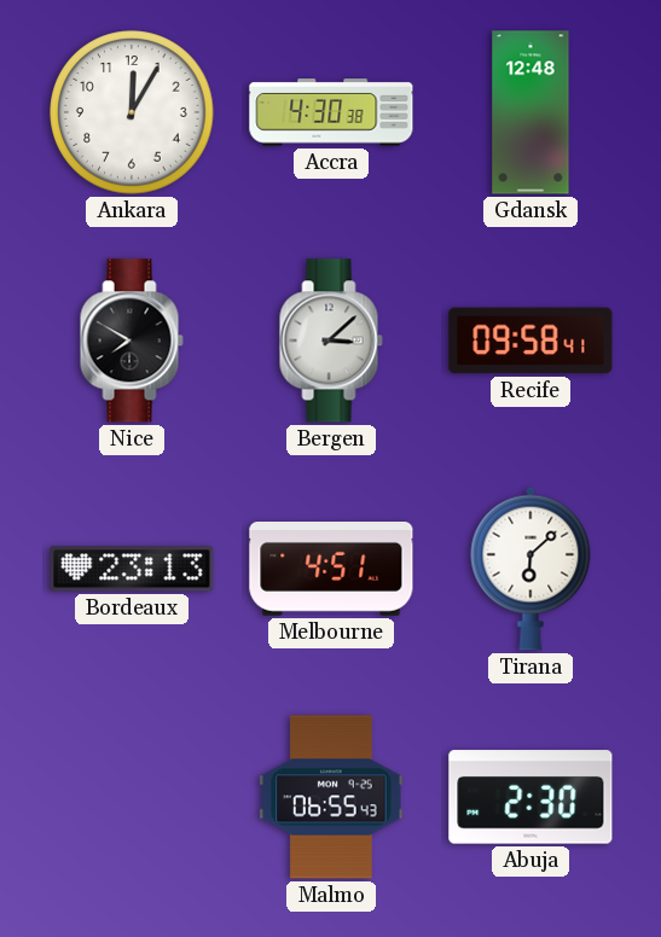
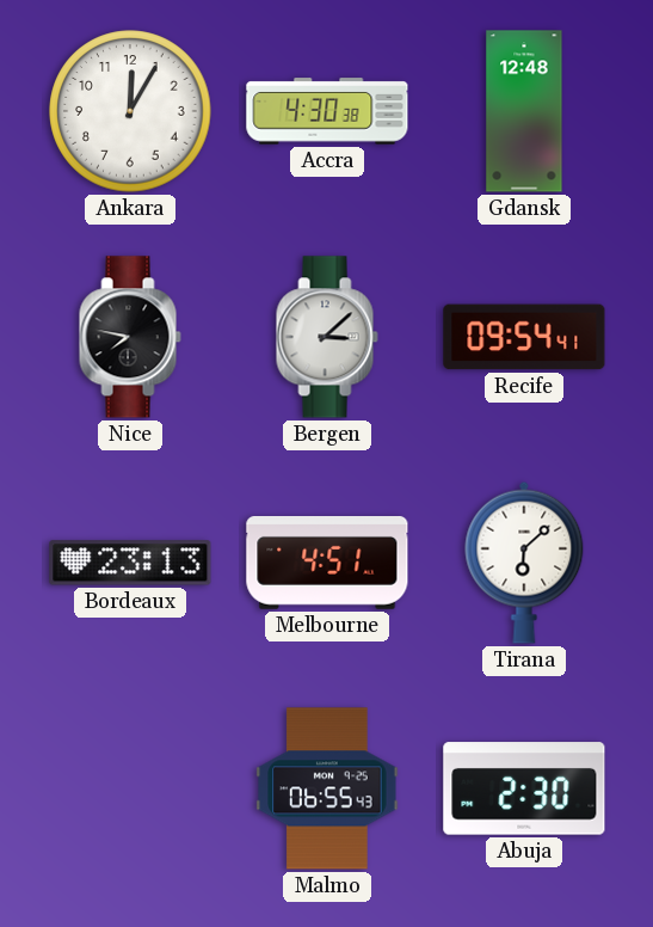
Nice: 7:50 -> 7:47 (130, 337)
Recife: 09:58 -> 09:54 (524, 337)
